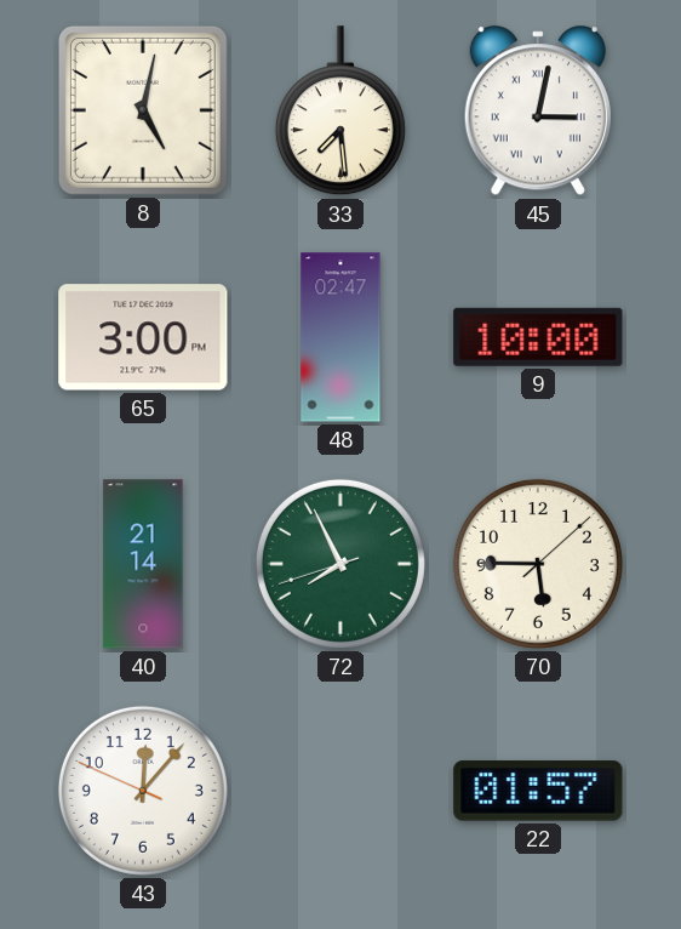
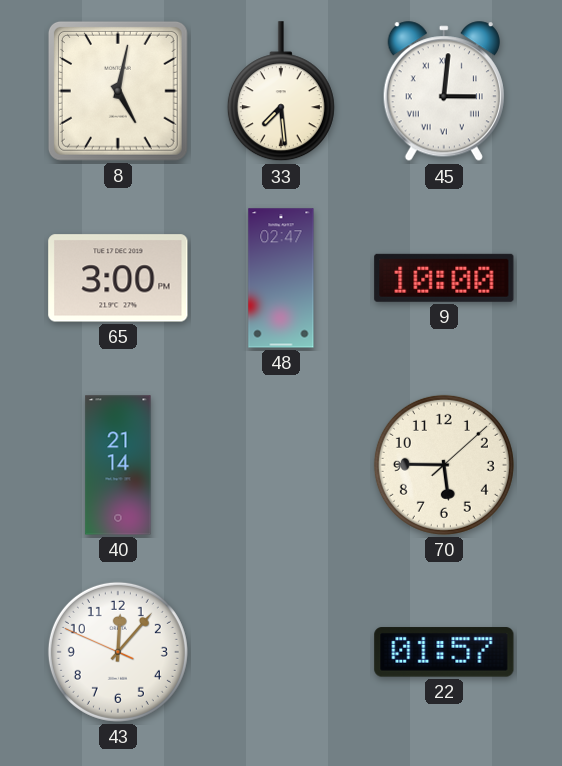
45: 3:02 -> 3:01 (444, 92)
72: 7:55 -> none (340, 564)
